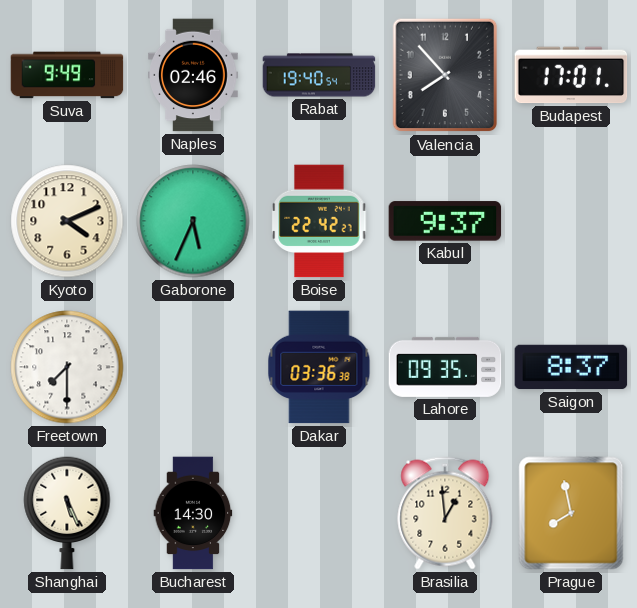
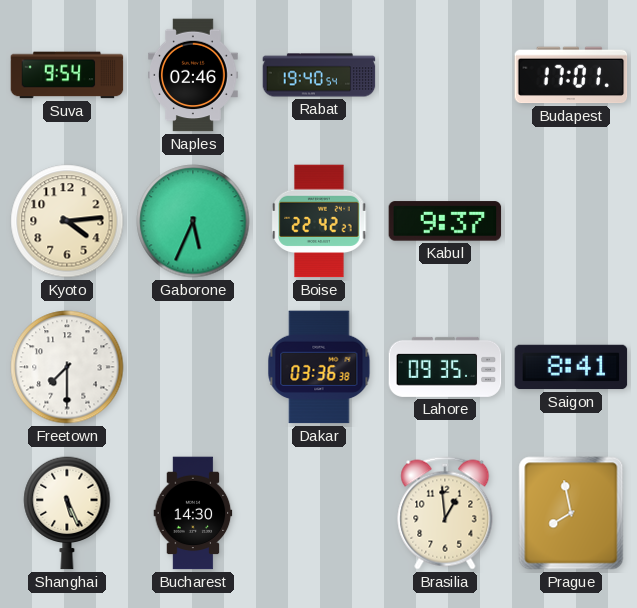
Suva: 9:49 -> 9:54 (67, 75)
Valencia: 7:53 -> none (445, 75)
Kyoto: 4:11 -> 4:14 (67, 221)
Saigon: 8:37 -> 8:41 (571, 367)
